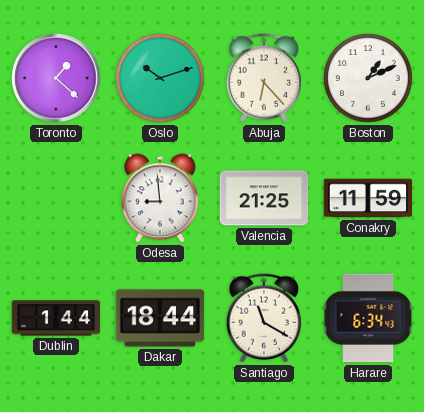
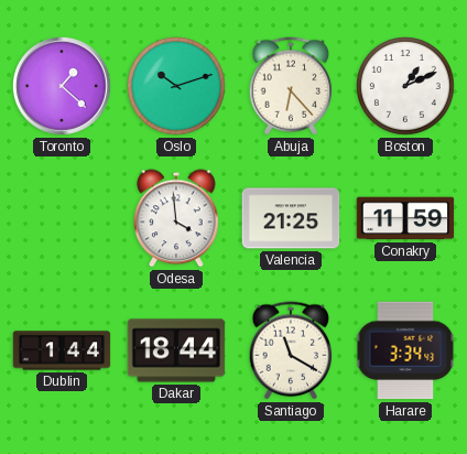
Odesa: 8:59 -> 3:59 (176, 218)
Harare: 6:34 -> 3:34 (405, 350)
